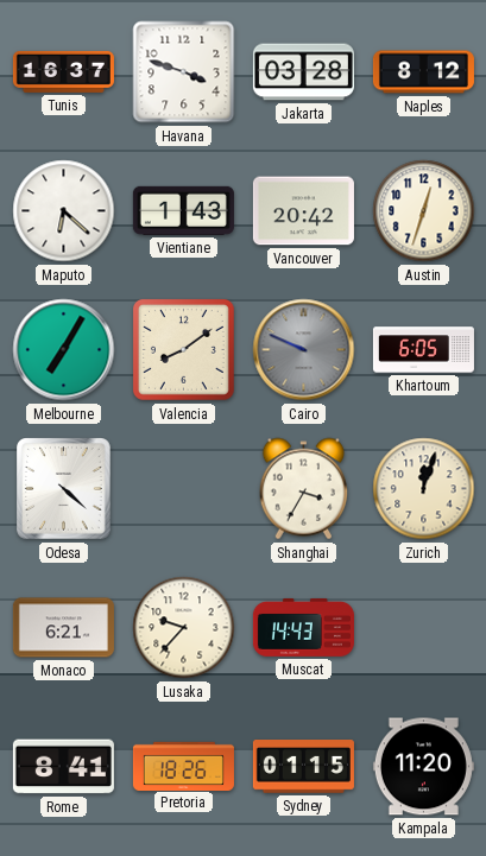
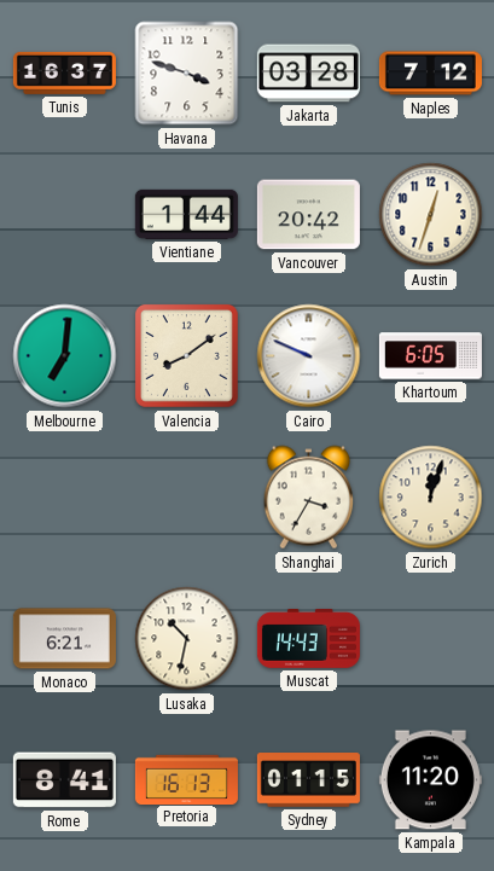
Naples: 8:12 -> 7:12 (430, 74)
Maputo: 6:22 -> none (64, 211)
Vientiane: 1:43 -> 1:44 (186, 214)
Melbourne: 7:05 -> 7:01 (65, 356)
Cairo dial: grey -> white (309, 356)
Odesa: 4:22 -> none (64, 489)
Lusaka: 9:37 -> 10:32 (187, 639)
Pretoria: 18:26 -> 16:13 (186, 779)
